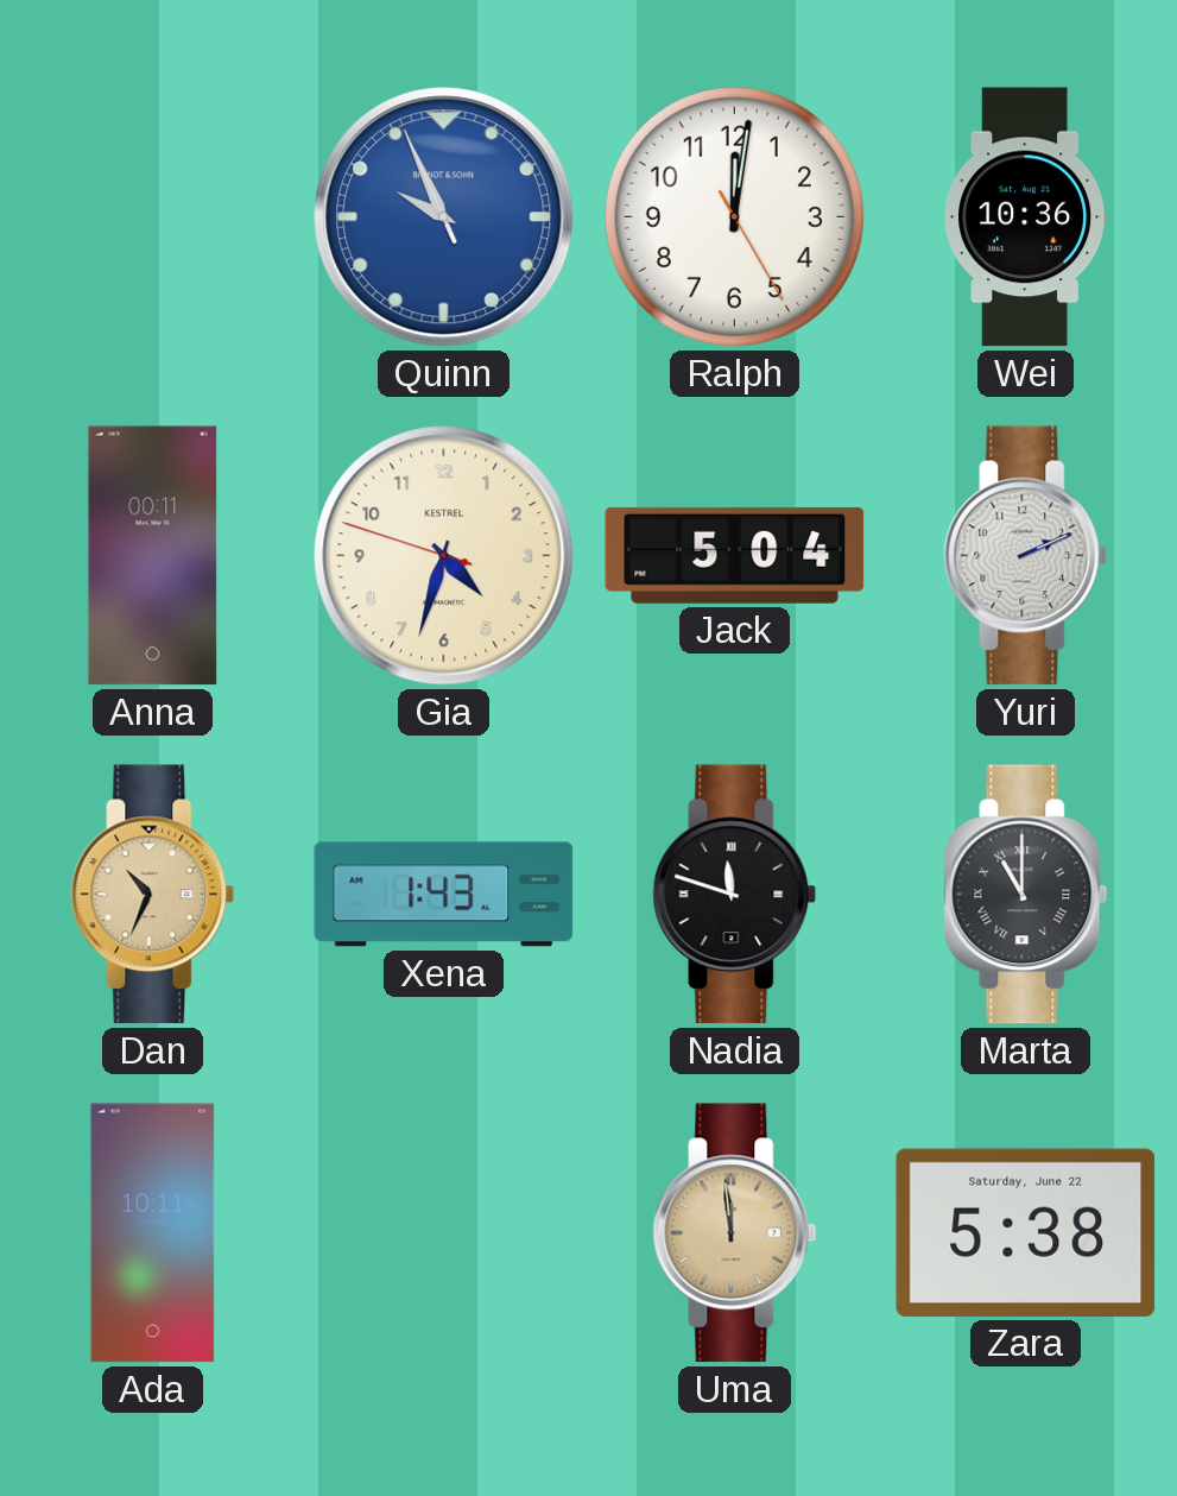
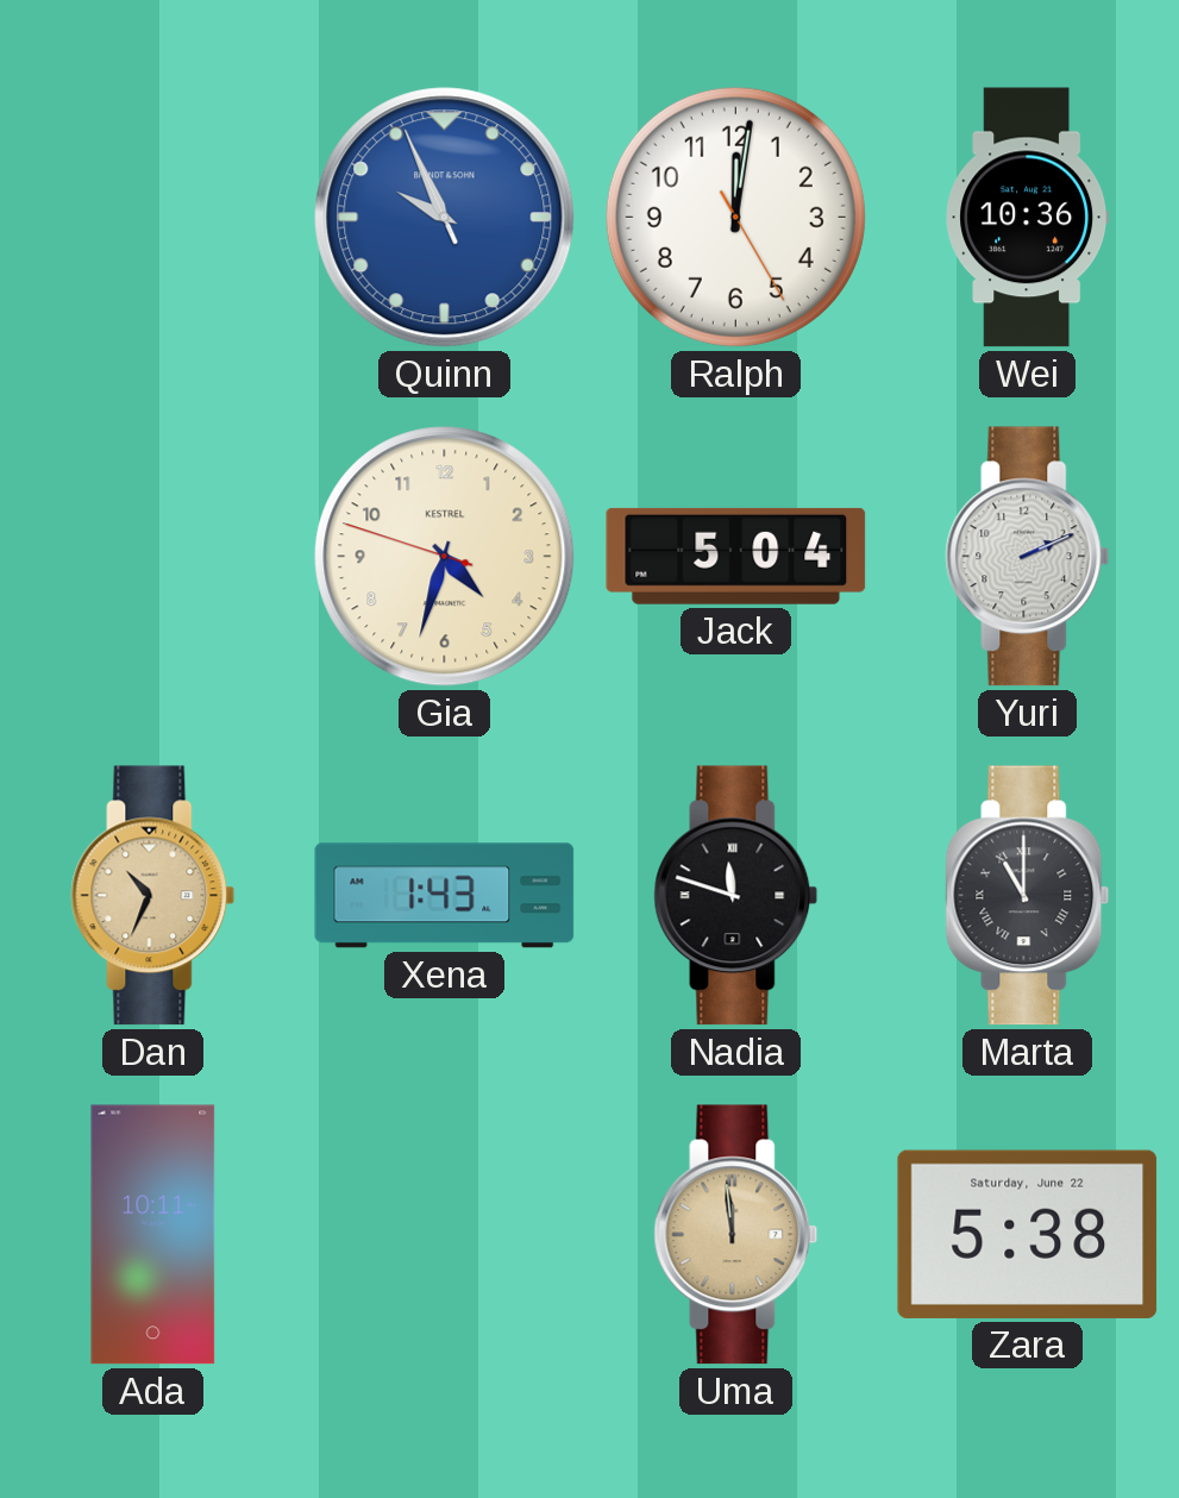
Anna: 00:11 -> none (153, 556)
